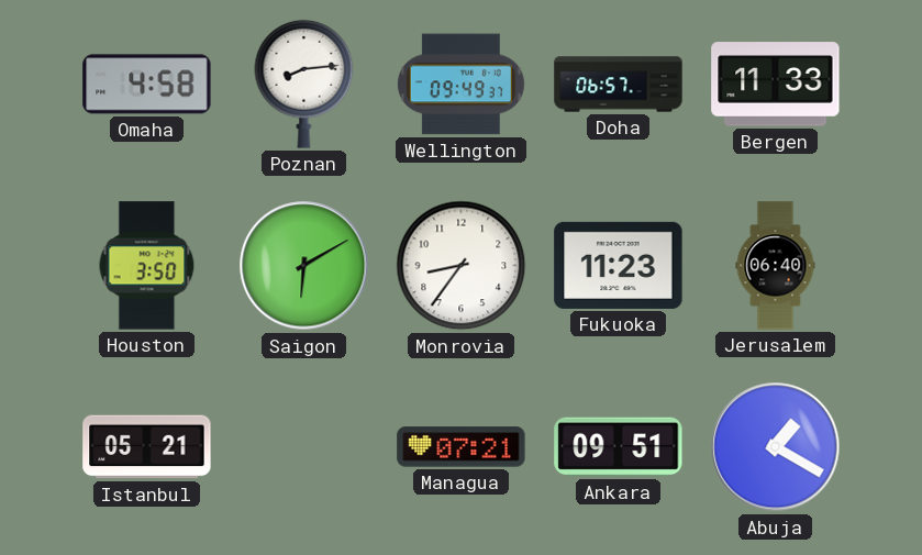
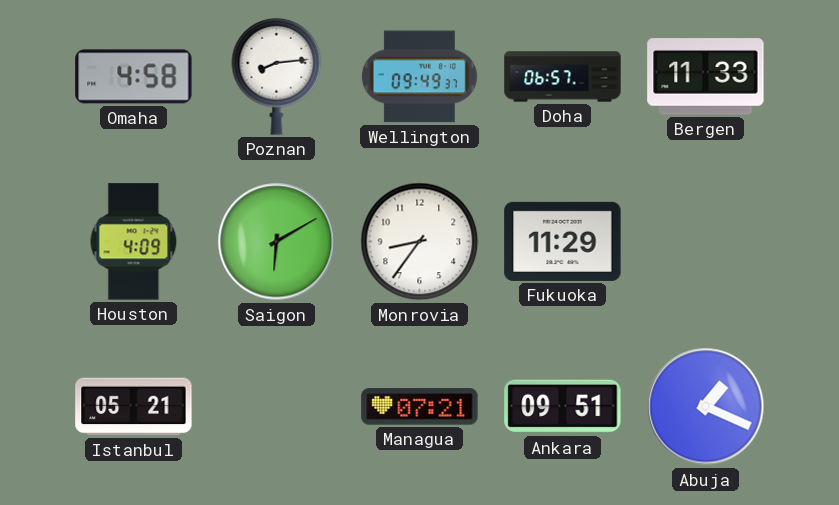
Houston: 3:50 -> 4:09 (134, 242)
Fukuoka: 11:23 -> 11:29 (563, 241)
Jerusalem: 06:40 -> none (776, 266)
Abuja: 1:20 -> 1:19 (706, 407)
